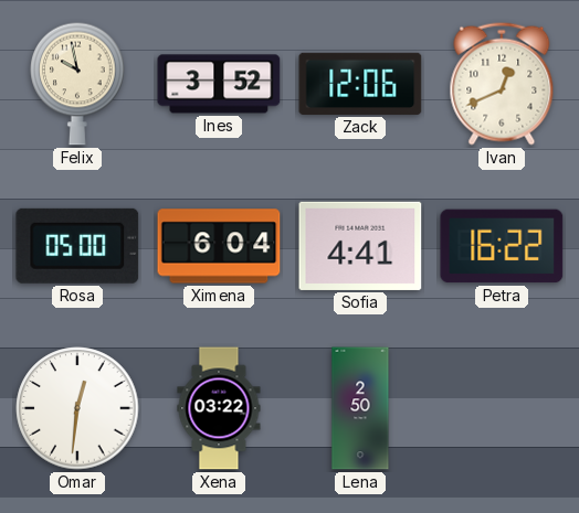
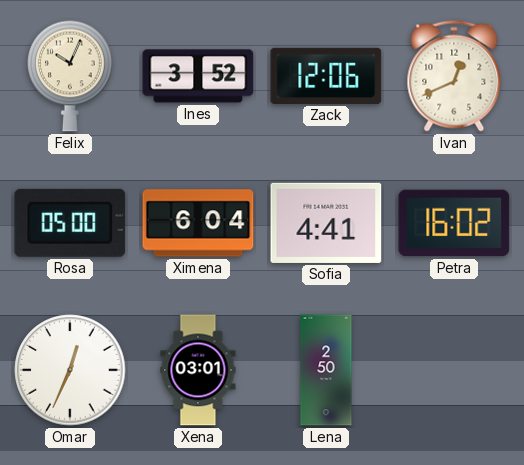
Felix: 9:58 -> 10:04 (70, 76)
Petra: 16:22 -> 16:02 (454, 223)
Omar: 12:31 -> 12:34 (70, 370)
Xena: 03:22 -> 03:01 (198, 370)
